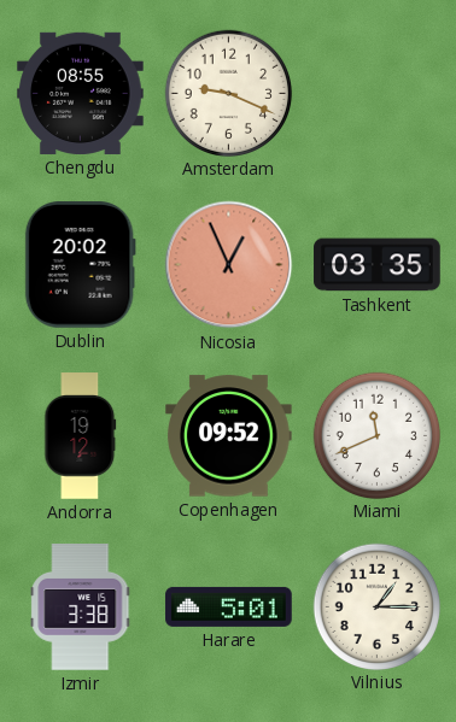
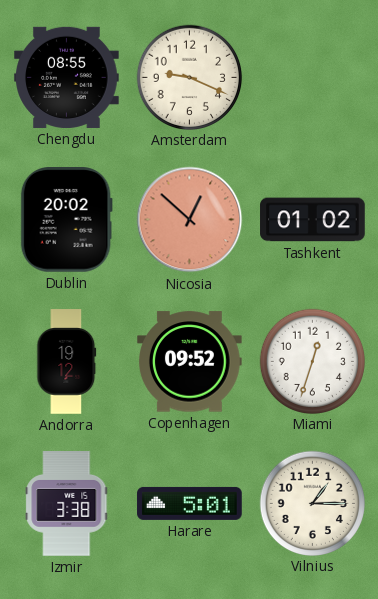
Nicosia: 12:56 -> 12:52 (190, 220)
Tashkent: 03:35 -> 01:02 (313, 220)
Miami: 11:41 -> 12:33 (312, 361)
